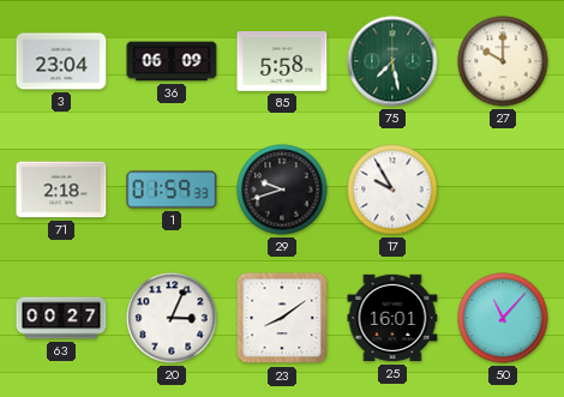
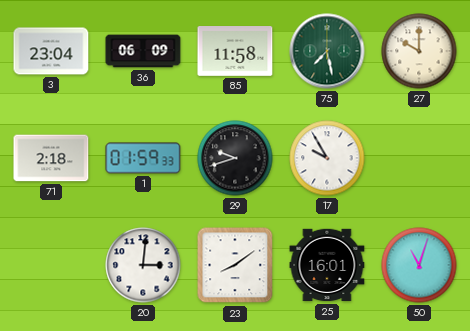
85: 5:58 -> 11:58 (235, 52)
63: 00:27 -> none (61, 318)
20: 3:04 -> 3:01 (143, 265)
50: 11:07 -> 11:03 (419, 265)
